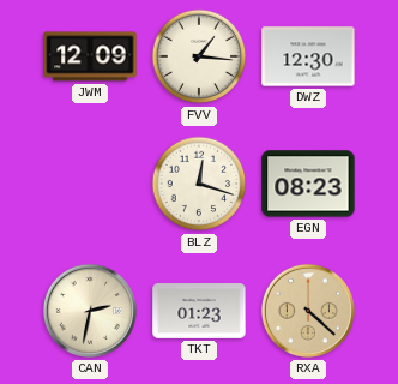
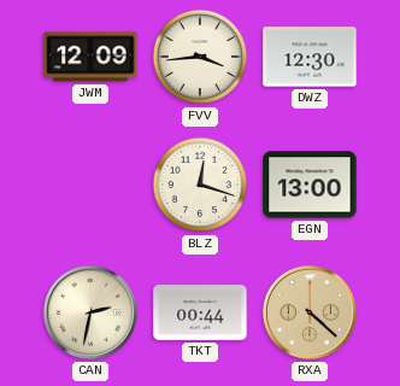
FVV: 1:16 -> 3:44 (200, 57)
EGN: 08:23 -> 13:00 (310, 185)
TKT: 01:23 -> 00:44 (200, 314)
